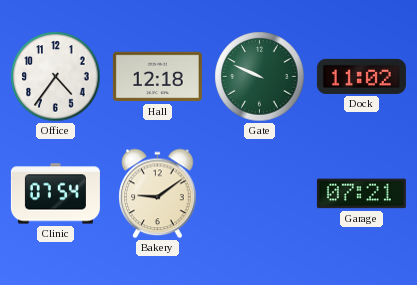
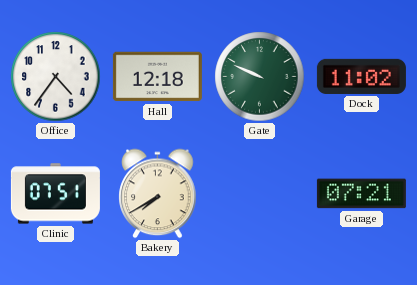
Clinic: 07:54 -> 07:51 (55, 194)
Bakery: 9:09 -> 7:40 (158, 194)
